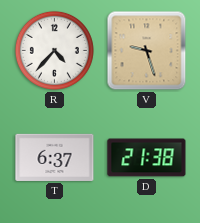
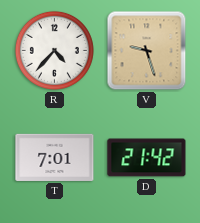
T: 6:37 -> 7:01 (55, 157)
D: 21:38 -> 21:42 (147, 158)
